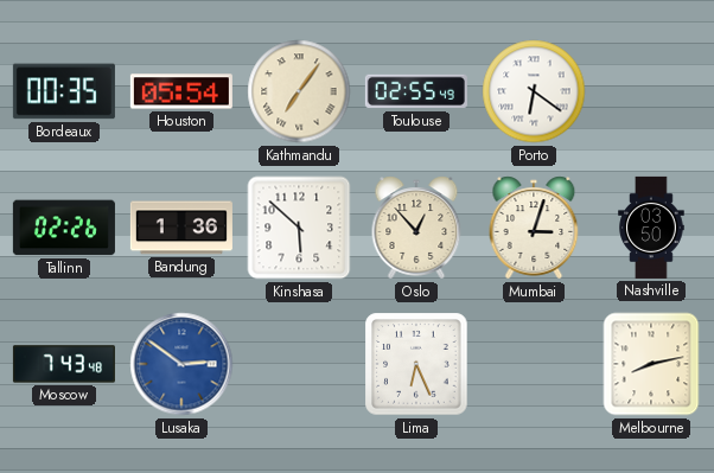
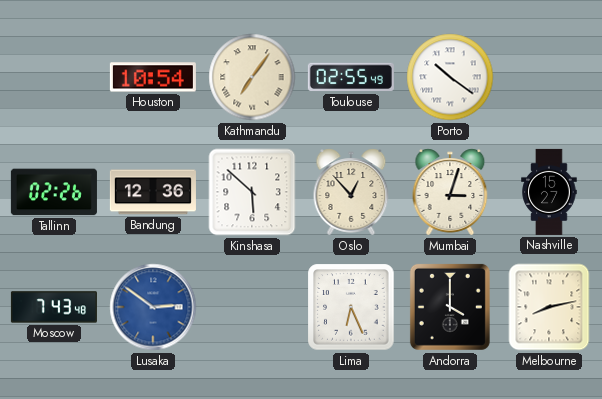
Bordeaux: 00:35 -> none (64, 91)
Houston: 05:54 -> 10:54 (153, 77)
Porto: 6:21 -> 10:21 (450, 77)
Bandung: 1:36 -> 12:36 (153, 192)
Nashville: 03:50 -> 15:27 (549, 192)
Andorra: none -> 4:00 (450, 307)
